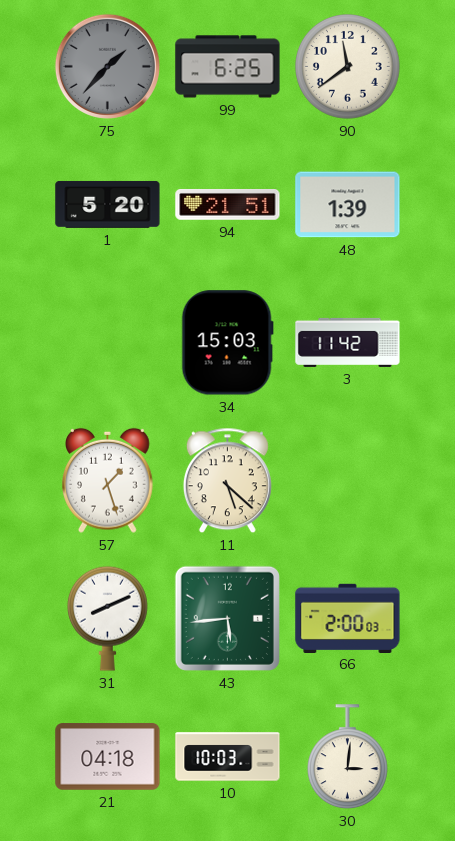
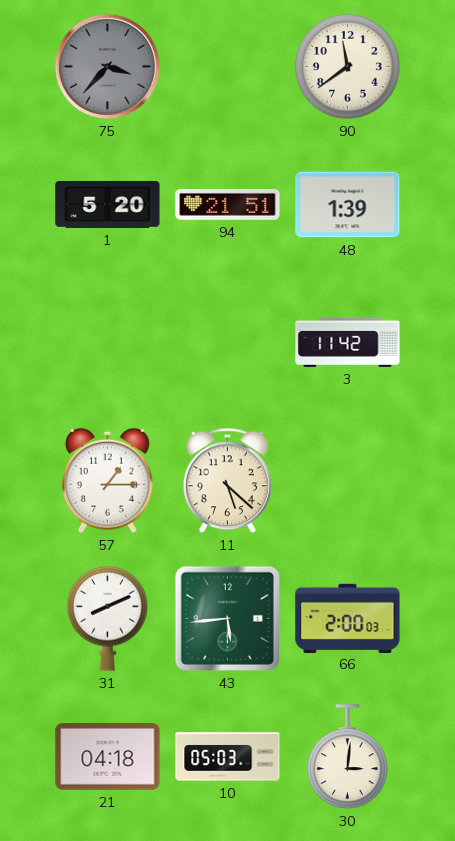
75: 1:37 -> 3:37 (107, 66)
99: 6:25 -> none (228, 67)
34: 15:03 -> none (227, 343)
57: 1:27 -> 1:15 (108, 480)
10: 10:03 -> 05:03 (228, 757)
